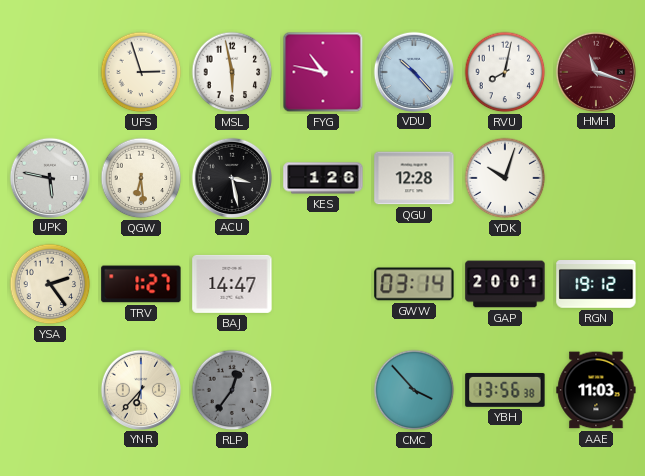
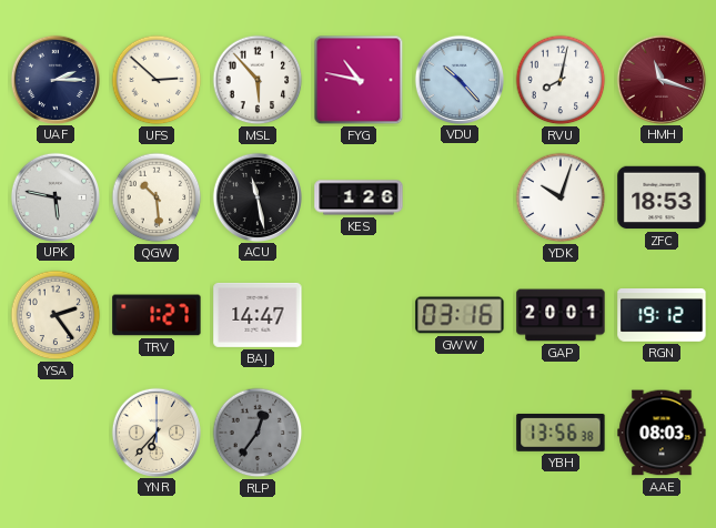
UAF: none -> 2:15 (54, 79)
UFS: 2:57 -> 2:52 (157, 80)
MSL: 5:58 -> 5:53 (258, 80)
QGW: 6:29 -> 10:29 (157, 197)
ACU: 3:28 -> 11:28 (256, 196)
QGU: 12:28 -> none (414, 178)
ZFC: none -> 18:53 (662, 197)
GWW: 03:14 -> 03:16 (460, 315)
CMC: 3:53 -> none (414, 390)
AAE: 11:03 -> 08:03 (662, 433)
